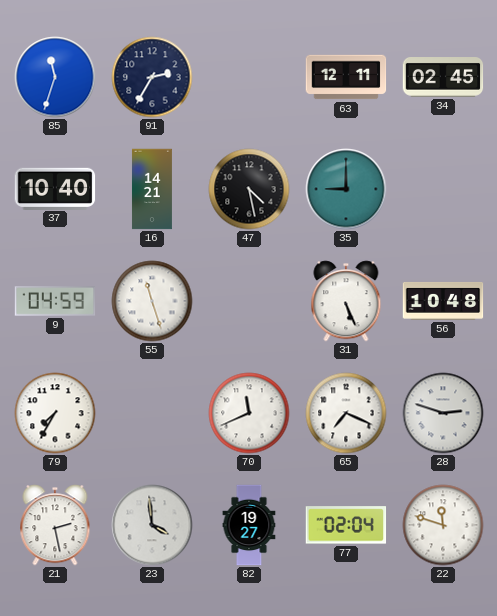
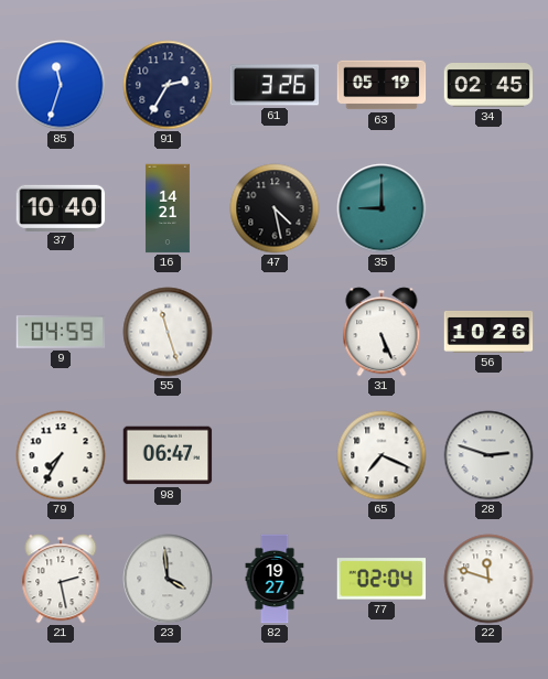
61: none -> 3:26 (275, 85)
63: 12:11 -> 05:19 (382, 85)
56: 10:48 -> 10:26 (488, 332)
98: none -> 06:47 (168, 455)
70: 11:41 -> none (249, 413)
